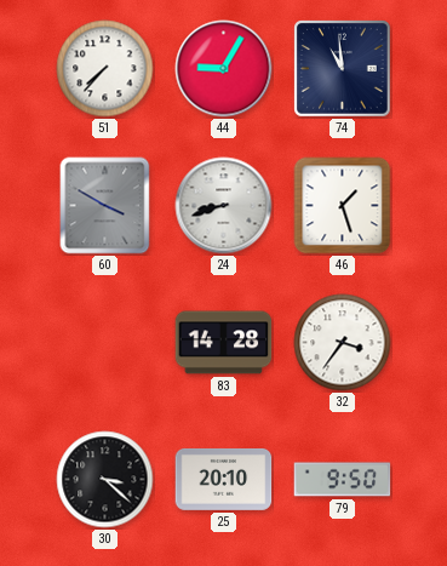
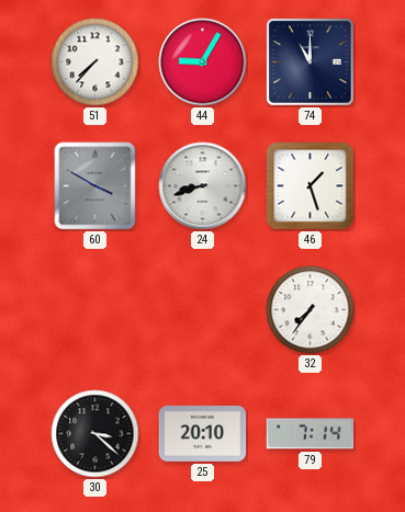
74: 10:59 -> 11:00 (311, 62)
83: 14:28 -> none (224, 343)
32: 3:36 -> 7:36 (311, 310)
79: 9:50 -> 7:14 (311, 434)
